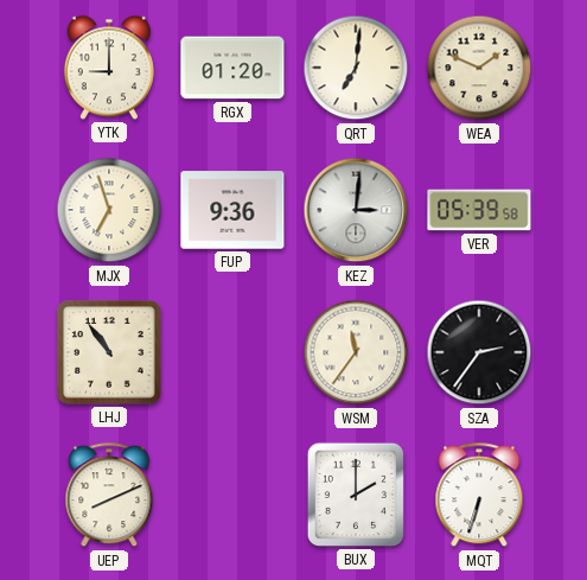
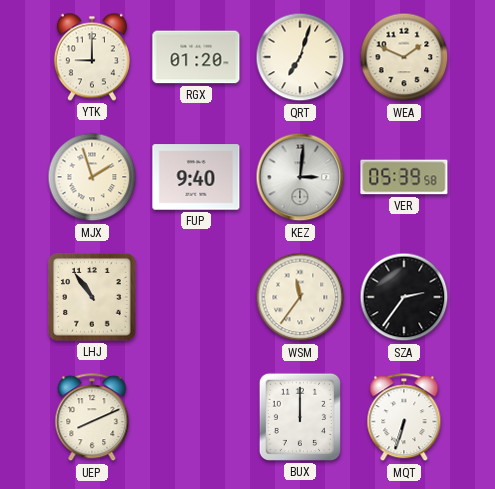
QRT: 7:01 -> 7:03 (300, 57)
MJX: 6:57 -> 1:57 (92, 177)
FUP: 9:36 -> 9:40 (196, 177)
BUX: 2:00 -> 12:00 (300, 417)
